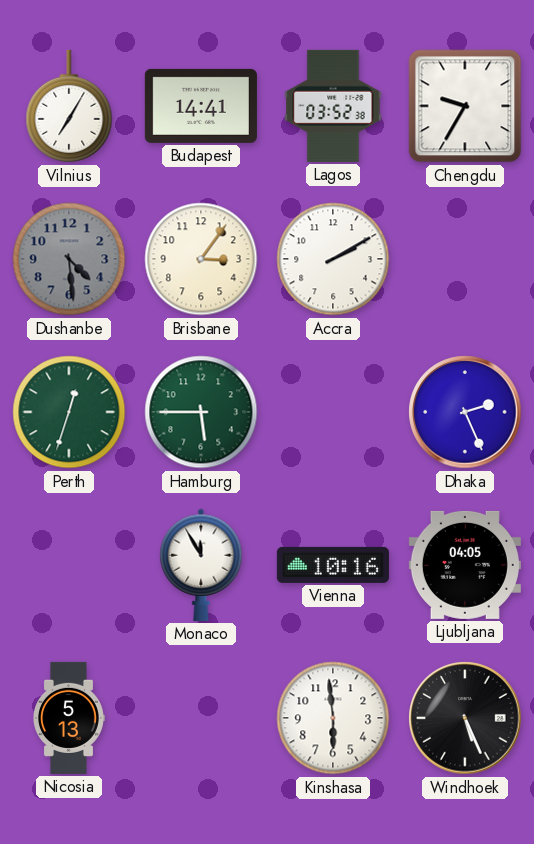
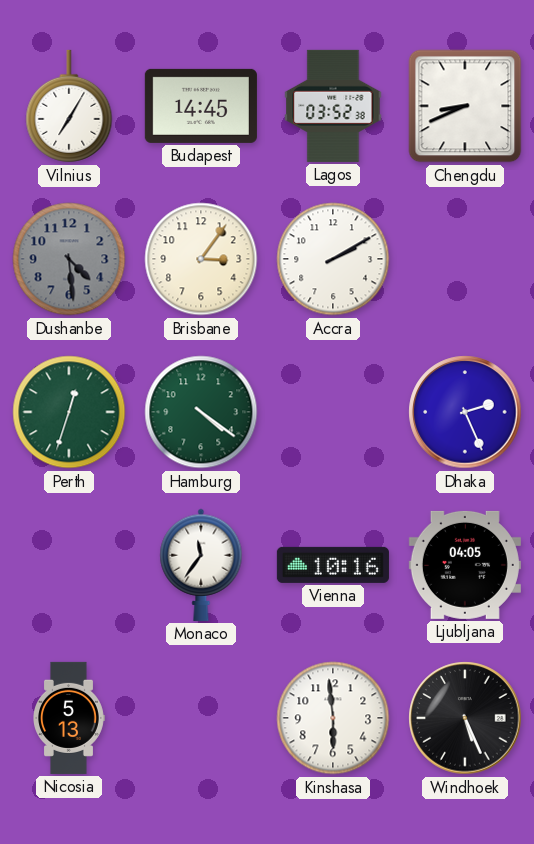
Budapest: 14:41 -> 14:45 (201, 106)
Chengdu: 9:35 -> 8:41 (465, 106)
Hamburg: 5:45 -> 4:21 (201, 412)
Monaco: 11:55 -> 11:36 (201, 565)
